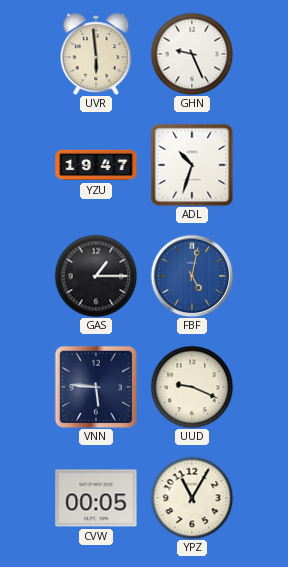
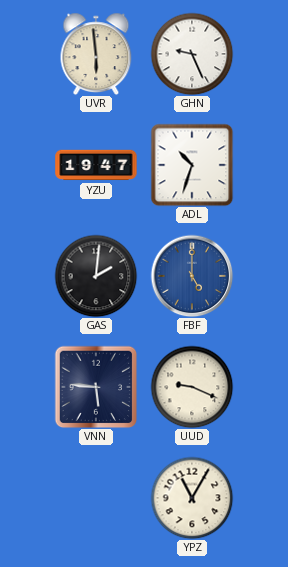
GAS: 1:15 -> 2:01 (96, 276)
FBF: 5:02 -> 5:00 (192, 276)
CVW: 00:05 -> none (96, 498)
